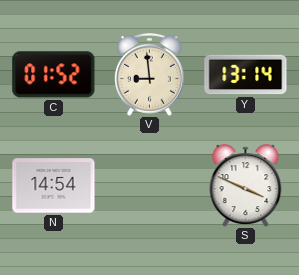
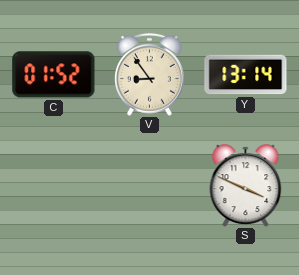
V: 8:59 -> 8:54 (149, 74)
N: 14:54 -> none (54, 186)
